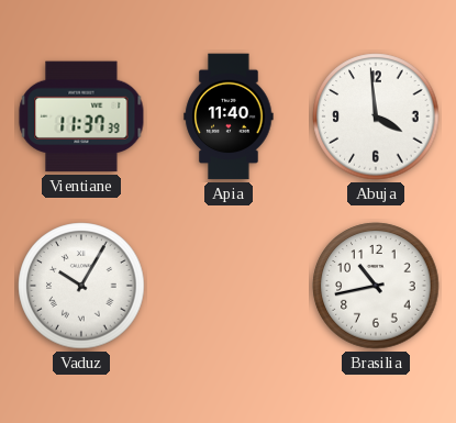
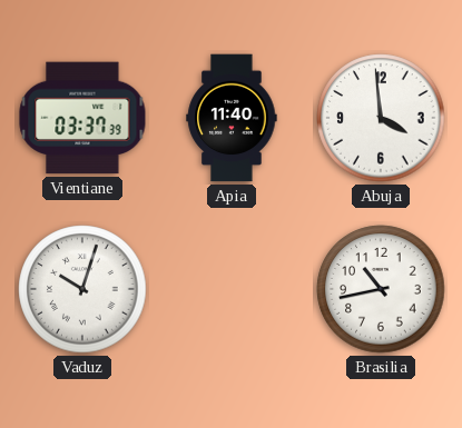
Vientiane: 11:37 -> 03:37 (82, 118)
Vaduz: 10:05 -> 10:03 (82, 289)
